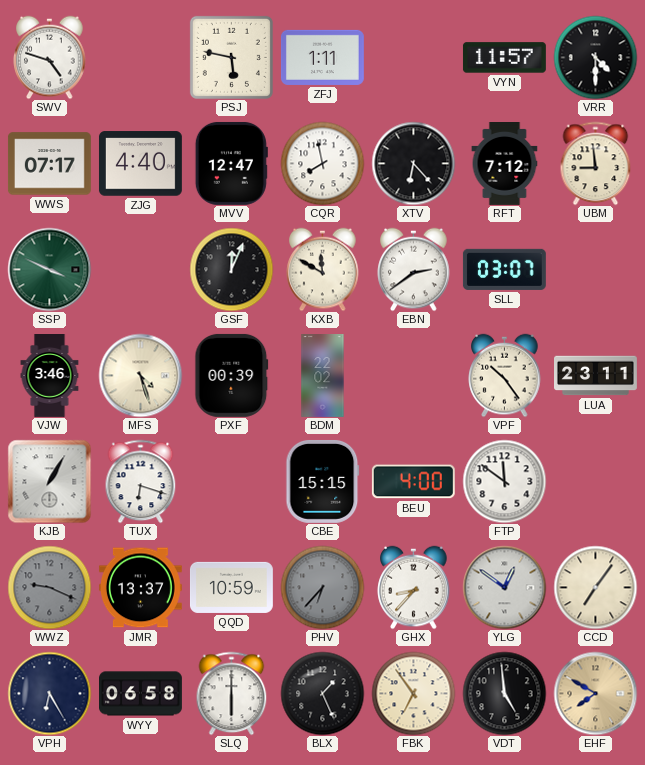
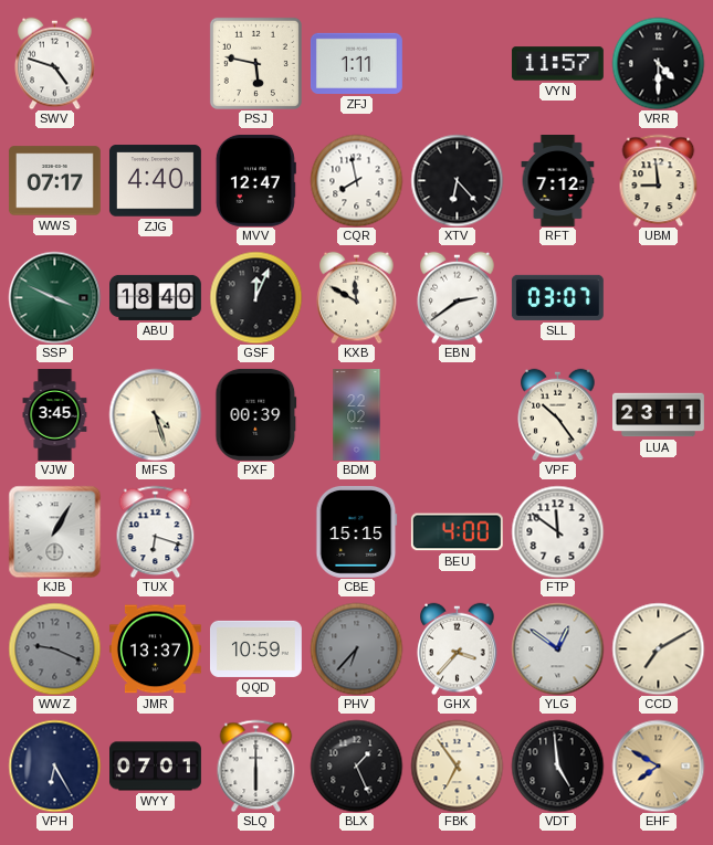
ABU: none -> 18:40 (156, 297)
VJW: 3:46 -> 3:45 (55, 415)
GHX: 8:37 -> 3:37 (458, 648)
CCD: 7:06 -> 7:10 (658, 648)
WYY: 06:58 -> 07:01 (156, 767)
